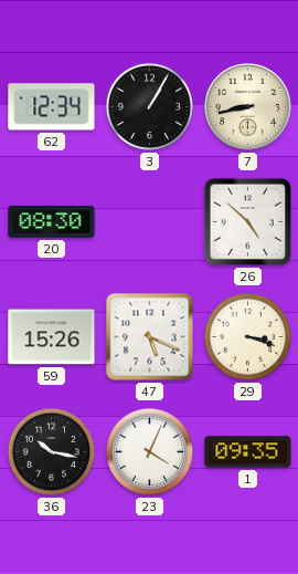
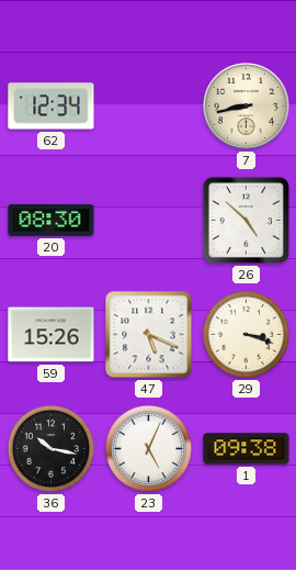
3: 1:05 -> none (149, 106)
23: 4:04 -> 5:04 (148, 448)
1: 09:35 -> 09:38 (247, 449)
